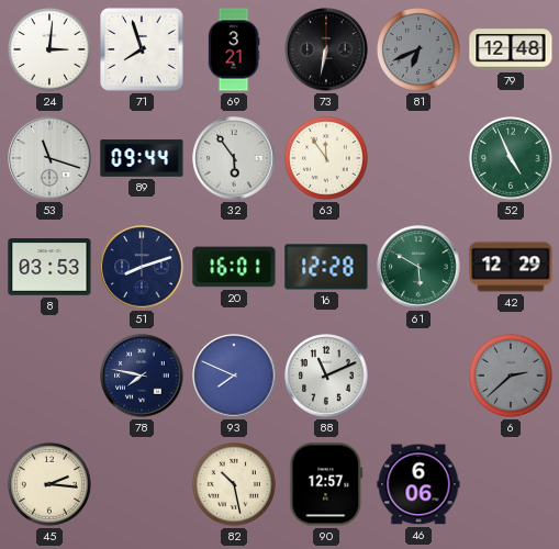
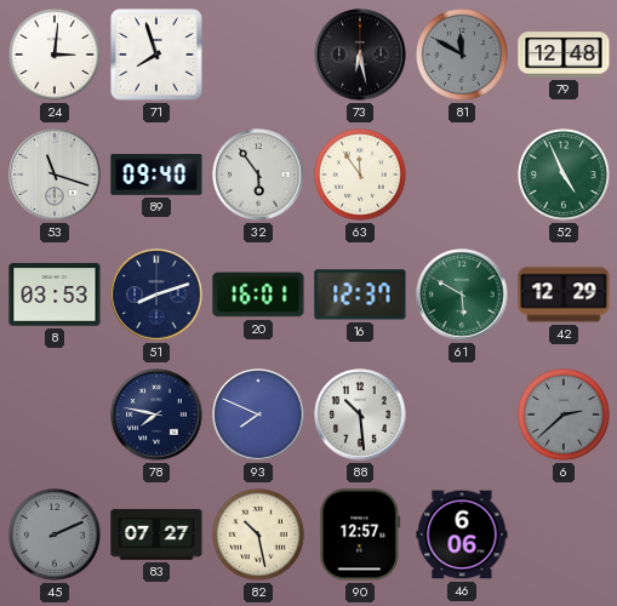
69: 3:21 -> none (234, 49)
73: 6:32 -> 6:28 (360, 55)
81: 6:41 -> 11:50 (462, 55)
89: 09:44 -> 09:40 (156, 175)
16: 12:28 -> 12:37 (360, 295)
88: 11:11 -> 10:29 (360, 415)
45: 2:16 -> 2:11 (55, 534)
45 dial: cream -> grey (55, 534)
83: none -> 07:27 (156, 536)
